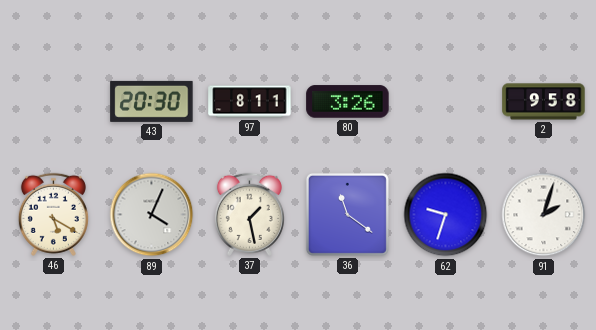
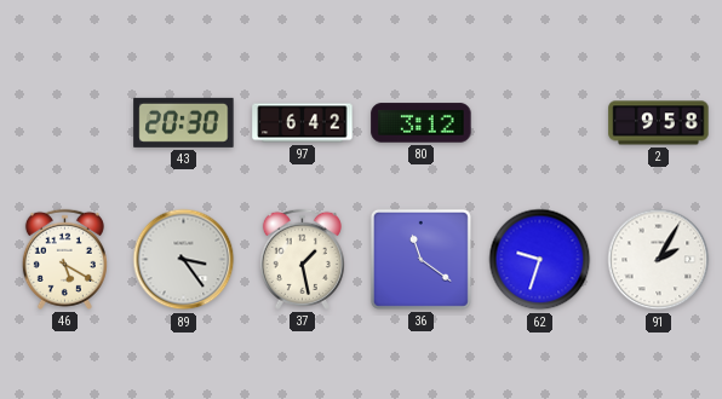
97: 8:11 -> 6:42 (303, 123)
80: 3:26 -> 3:12 (422, 123)
89: 4:04 -> 3:24 (184, 260)
91: 2:03 -> 2:05 (659, 260)
